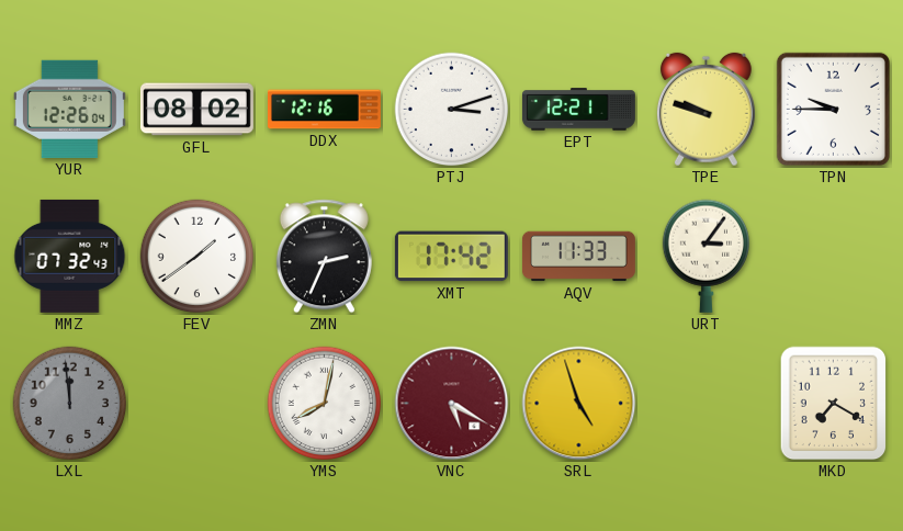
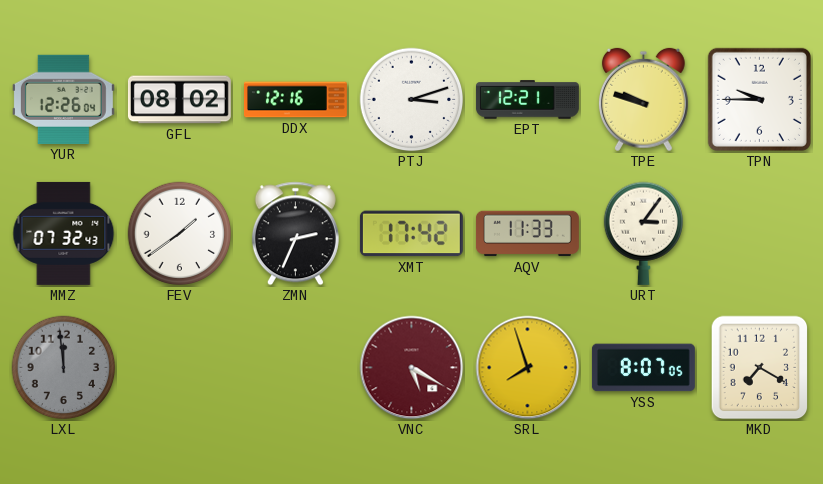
YMS: 8:02 -> none (325, 404)
SRL: 4:57 -> 7:57 (528, 368)
YSS: none -> 8:07 (643, 368)
